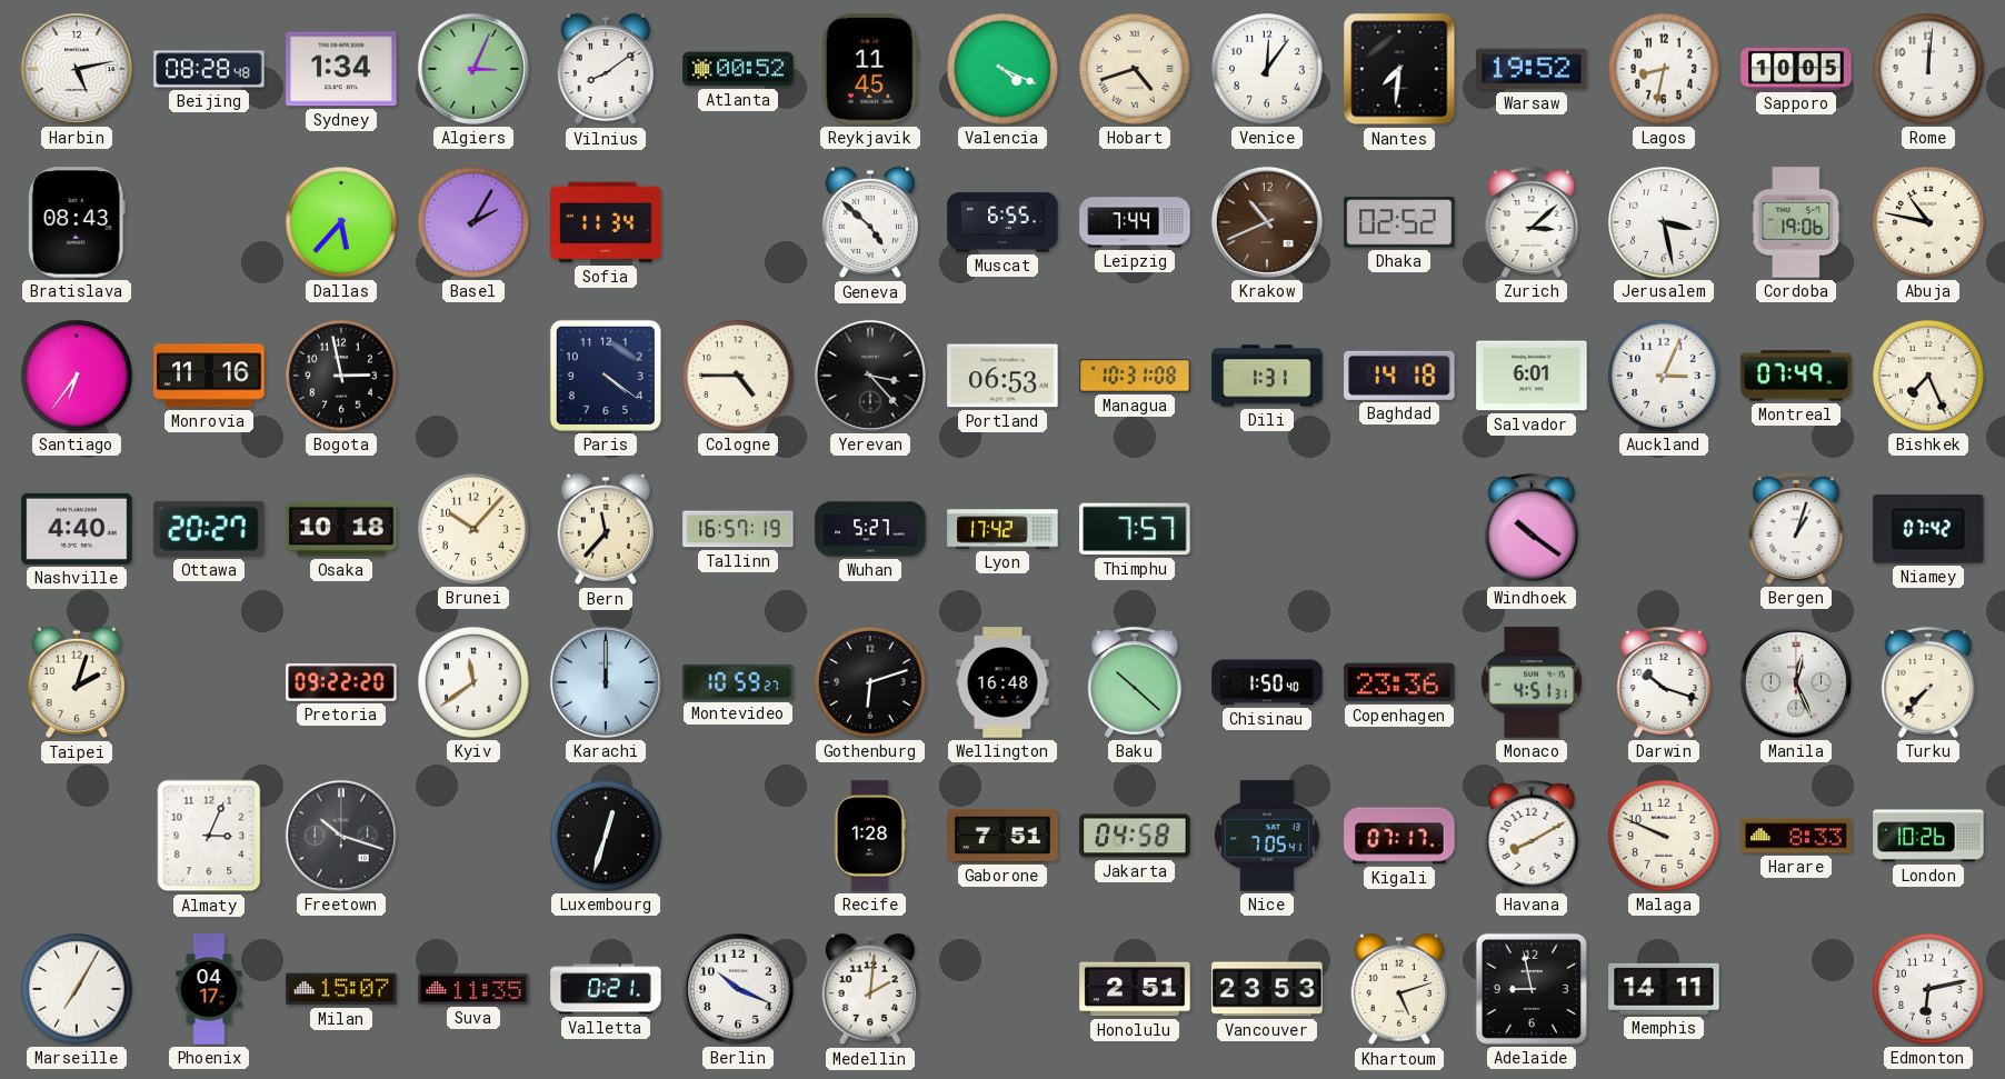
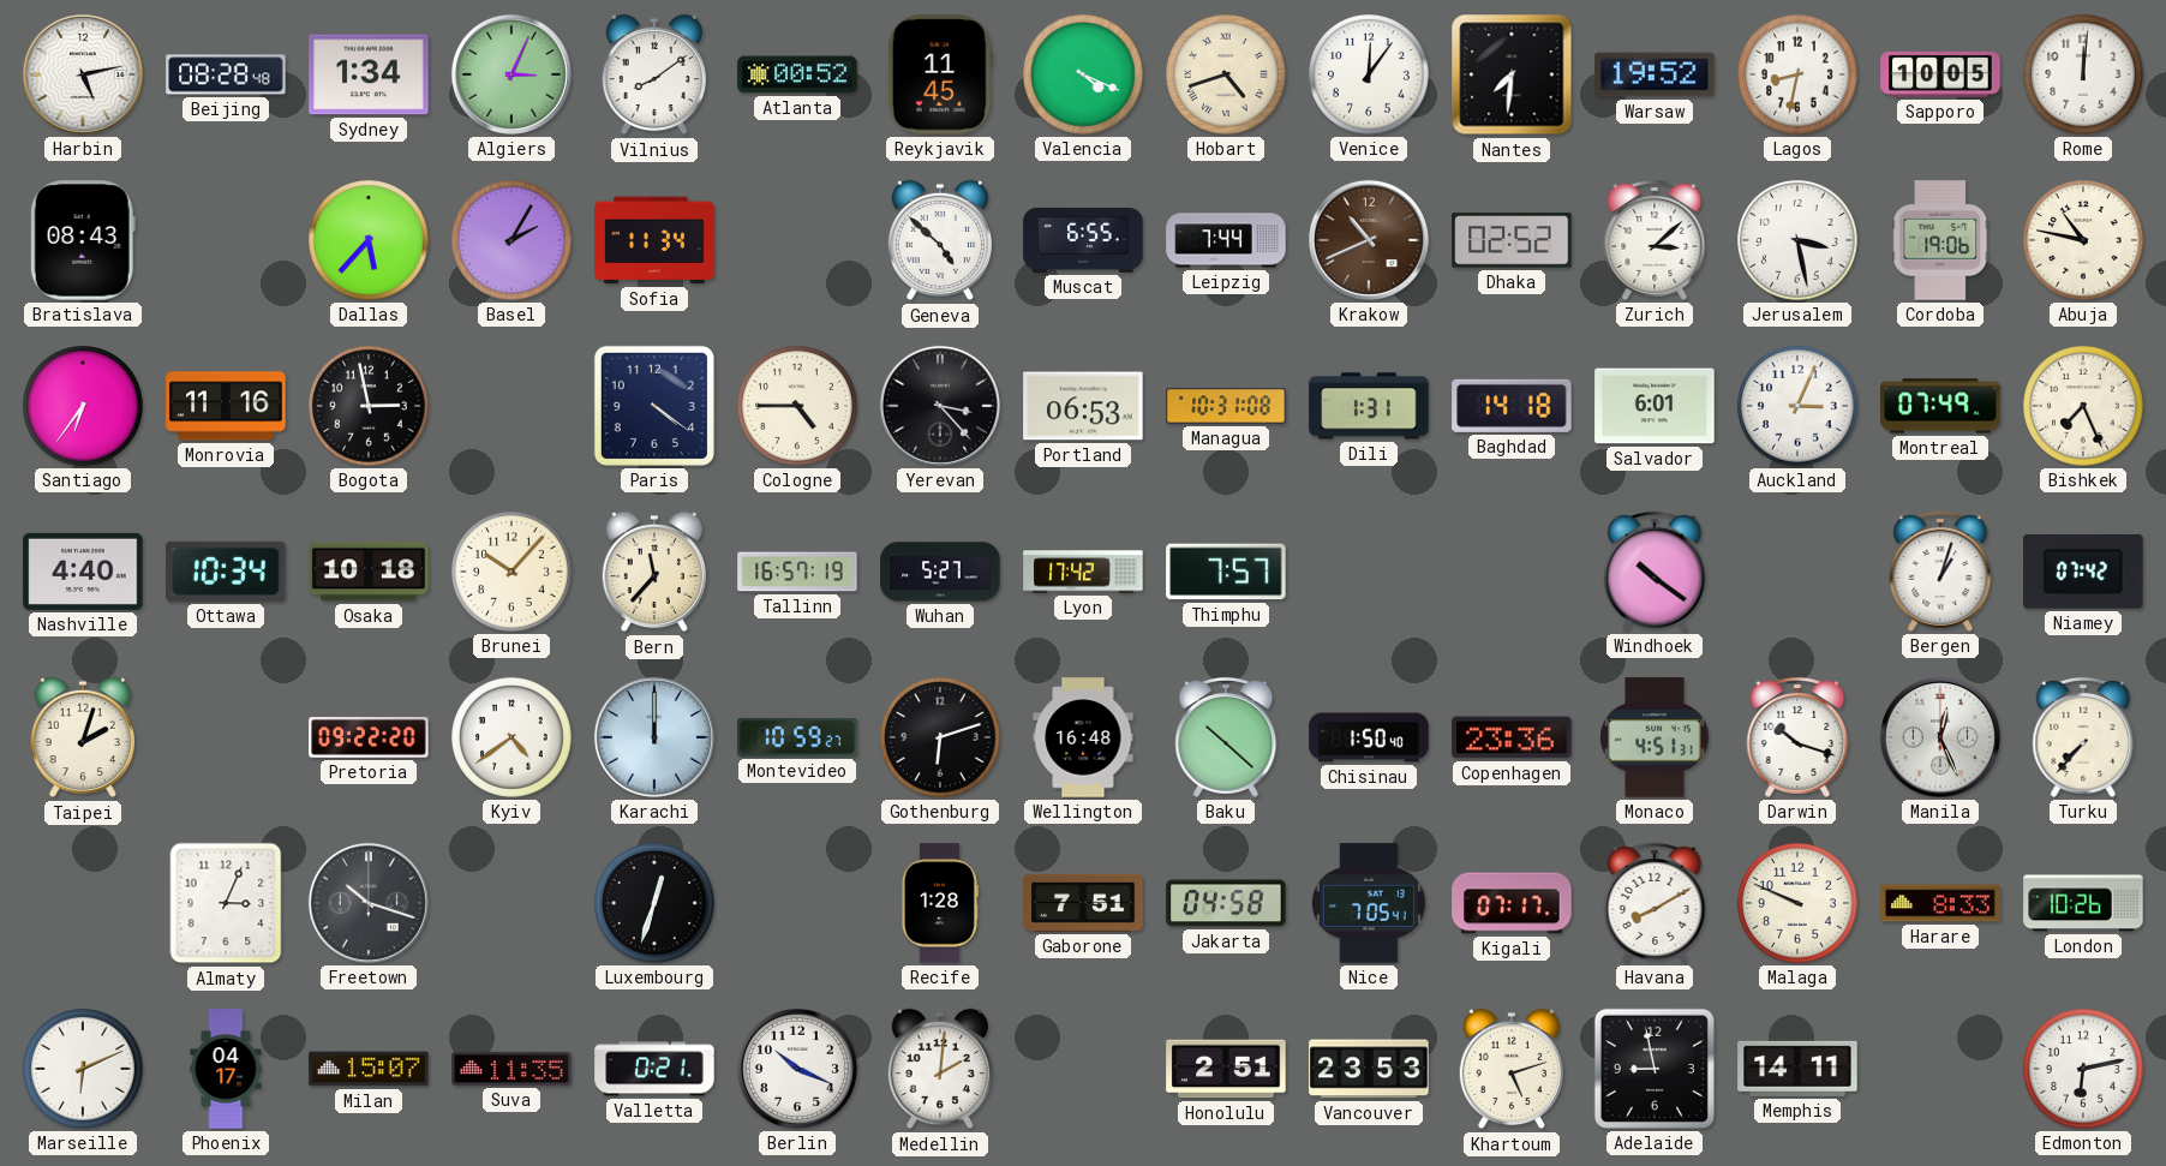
Ottawa: 20:27 -> 10:34 (226, 572)
Kyiv: 11:39 -> 4:39 (513, 739)
Marseille: 7:05 -> 6:11 (84, 1070)
